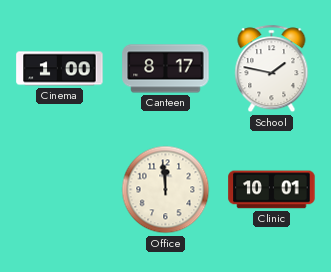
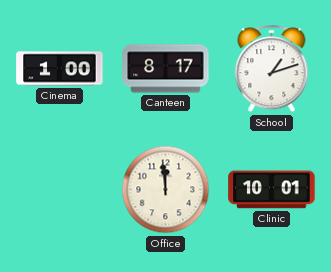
School: 1:47 -> 1:12 (272, 69)
